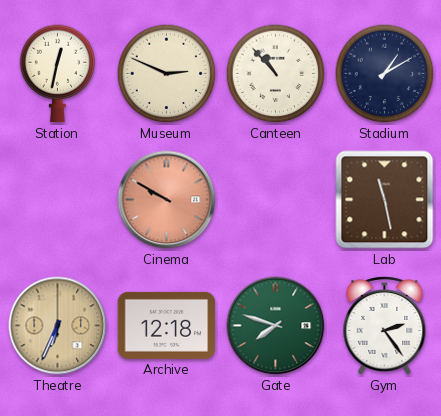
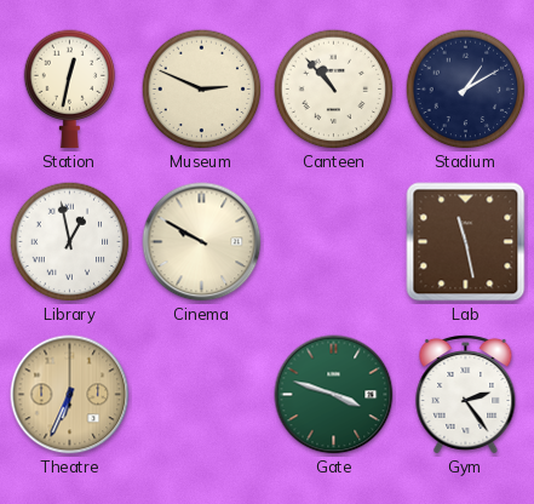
Library: none -> 12:58 (70, 242)
Cinema dial: salmon -> cream (202, 242)
Archive: 12:18 -> none (167, 325)
Gate: 7:48 -> 3:48 (334, 395)
